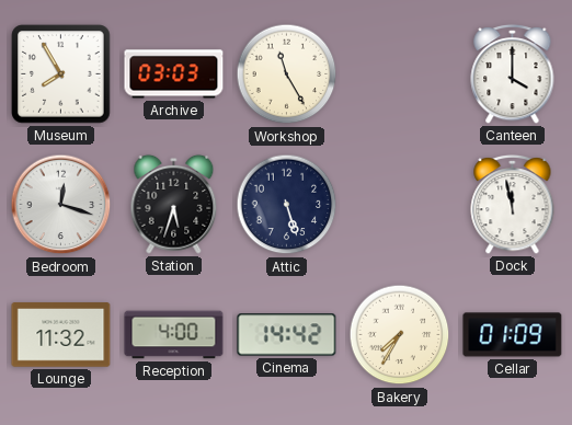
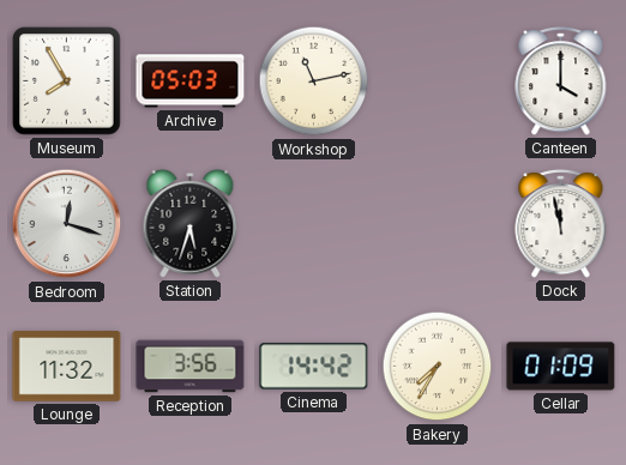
Archive: 03:03 -> 05:03 (191, 81)
Workshop: 11:25 -> 11:13 (314, 81)
Attic: 5:27 -> none (287, 205)
Reception: 4:00 -> 3:56 (191, 367)
